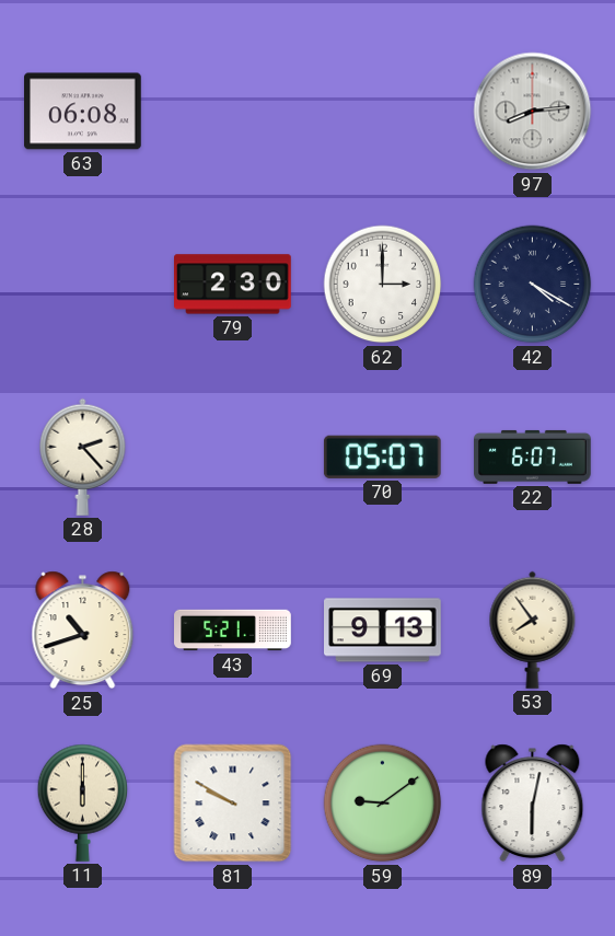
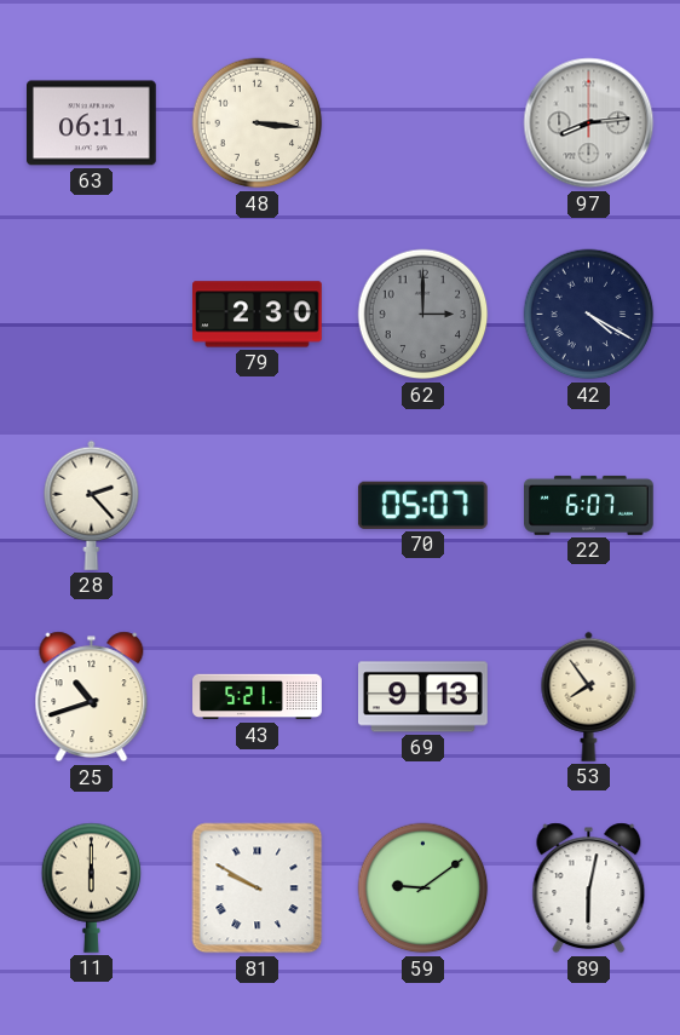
63: 06:08 -> 06:11 (92, 123)
48: none -> 3:16 (258, 123)
62 dial: white -> grey (423, 315)
